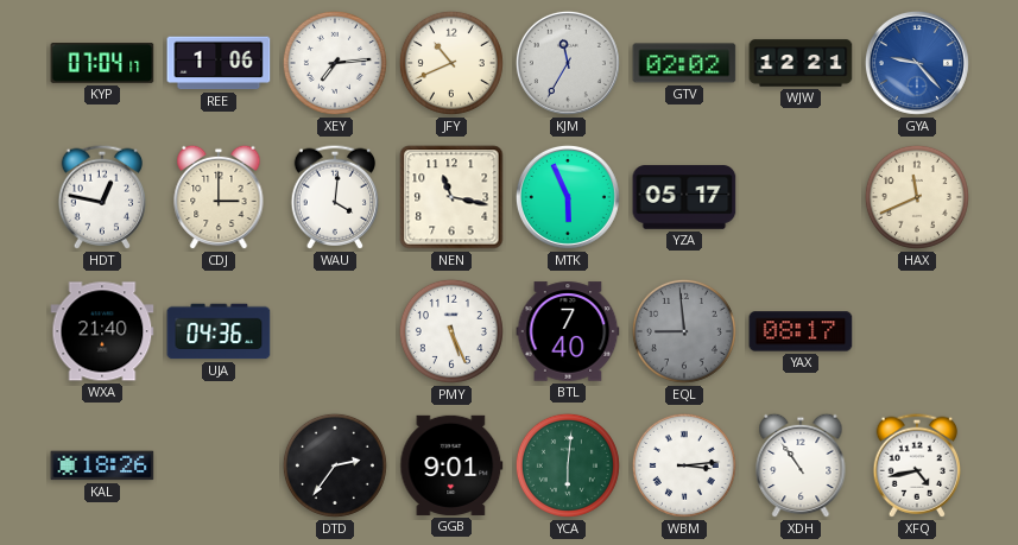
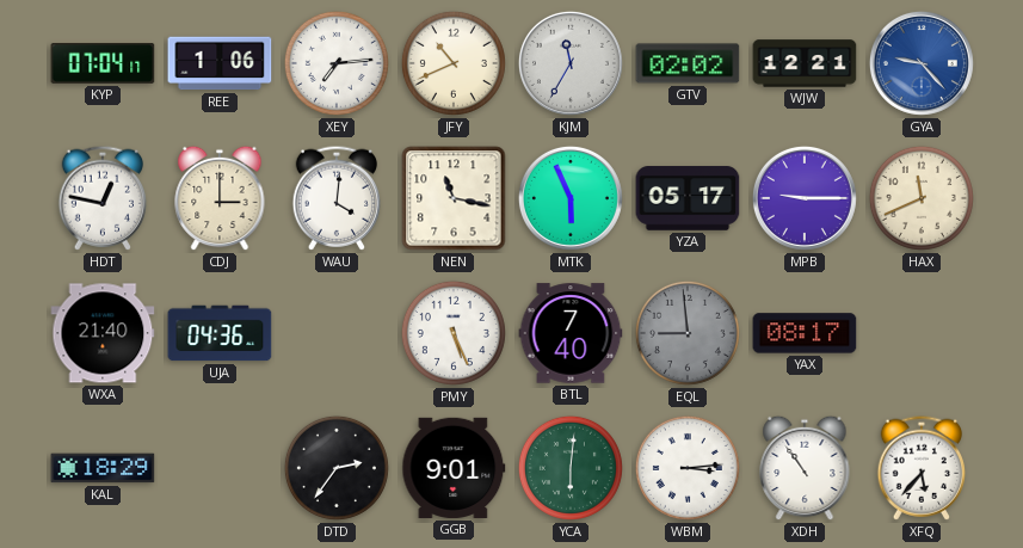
MPB: none -> 9:15 (805, 198)
KAL: 18:26 -> 18:29 (103, 468)
XFQ: 4:43 -> 5:37 (920, 468)
